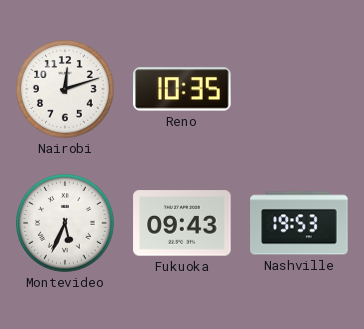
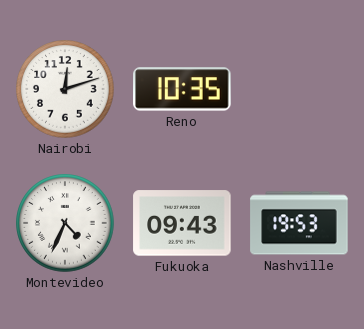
Montevideo: 5:34 -> 4:34 (65, 223)
